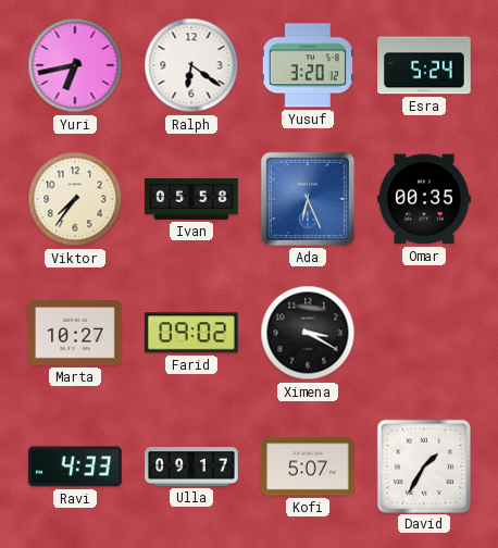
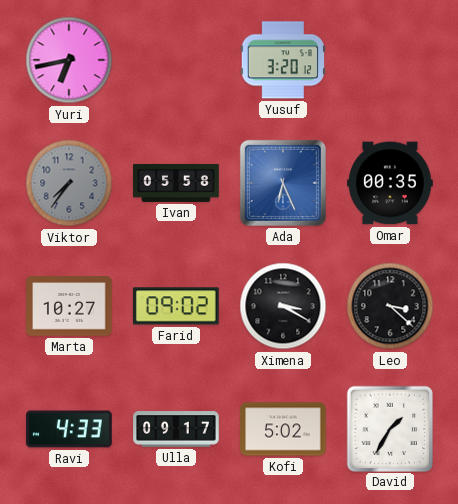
Ralph: 6:21 -> none (191, 65)
Esra: 5:24 -> none (424, 65)
Viktor dial: cream -> grey (69, 183)
Leo: none -> 3:22 (390, 306)
Kofi: 5:07 -> 5:02 (283, 429)
